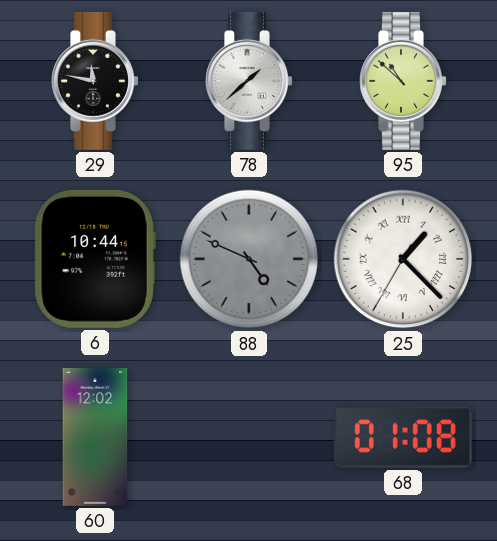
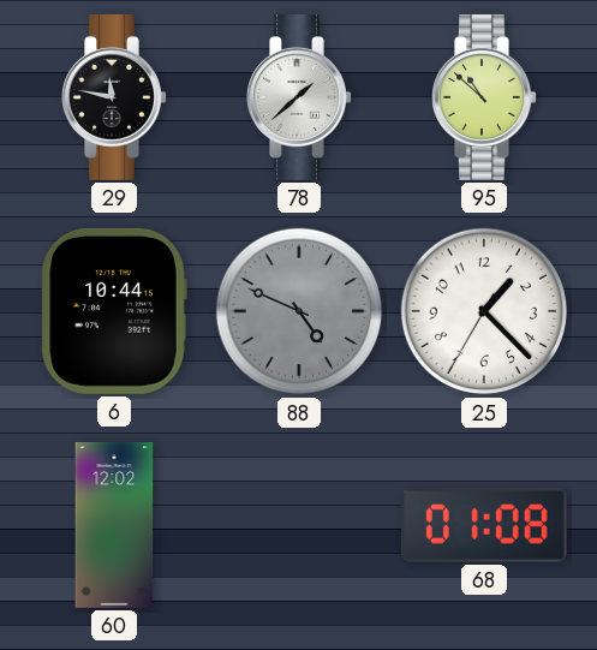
25 numerals: Roman -> Arabic (484, 311)
